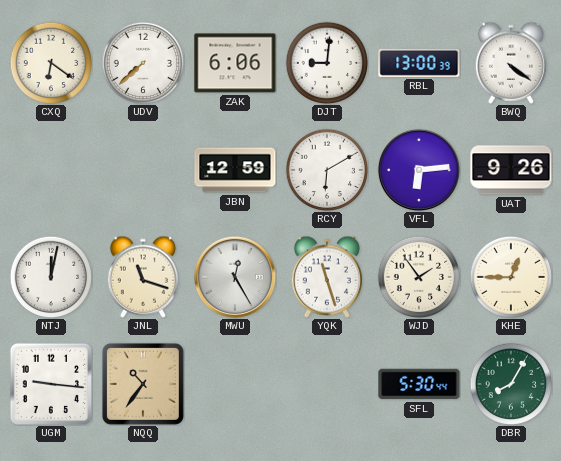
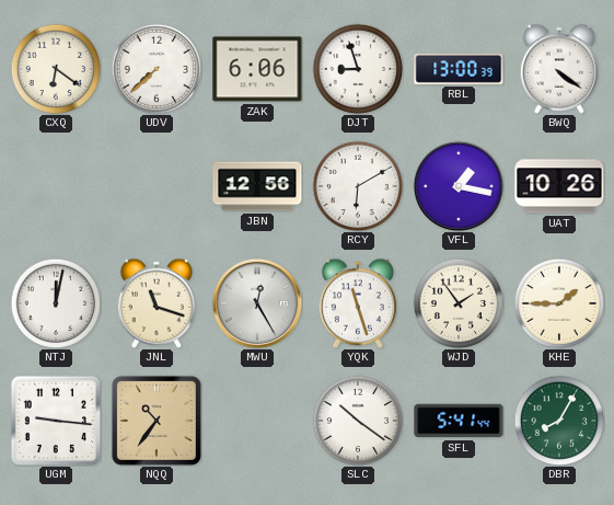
DJT: 9:01 -> 8:57 (358, 69)
JBN: 12:59 -> 12:56 (257, 186)
VFL: 6:14 -> 1:17 (459, 186)
UAT: 9:26 -> 10:26 (559, 186)
KHE: 12:45 -> 1:45 (559, 303)
SLC: none -> 10:21 (358, 421)
SFL: 5:30 -> 5:41 (459, 421)
